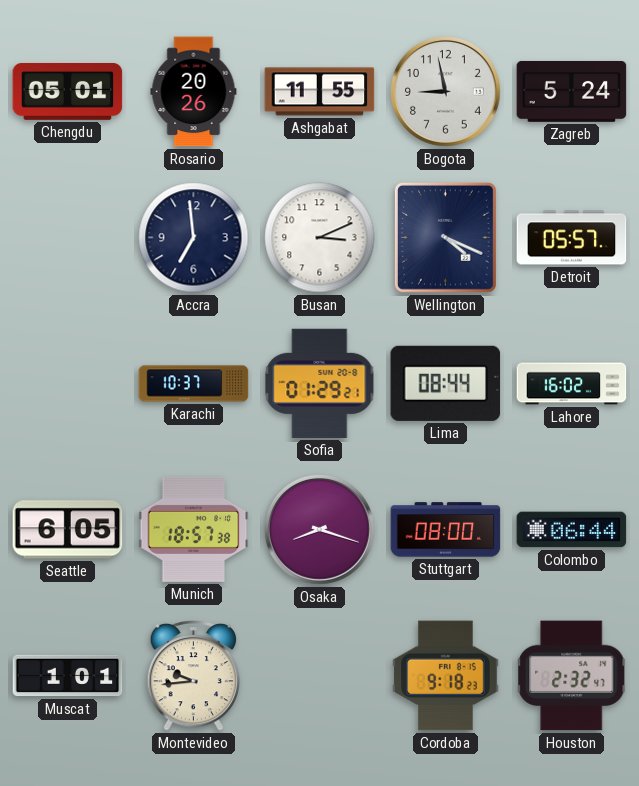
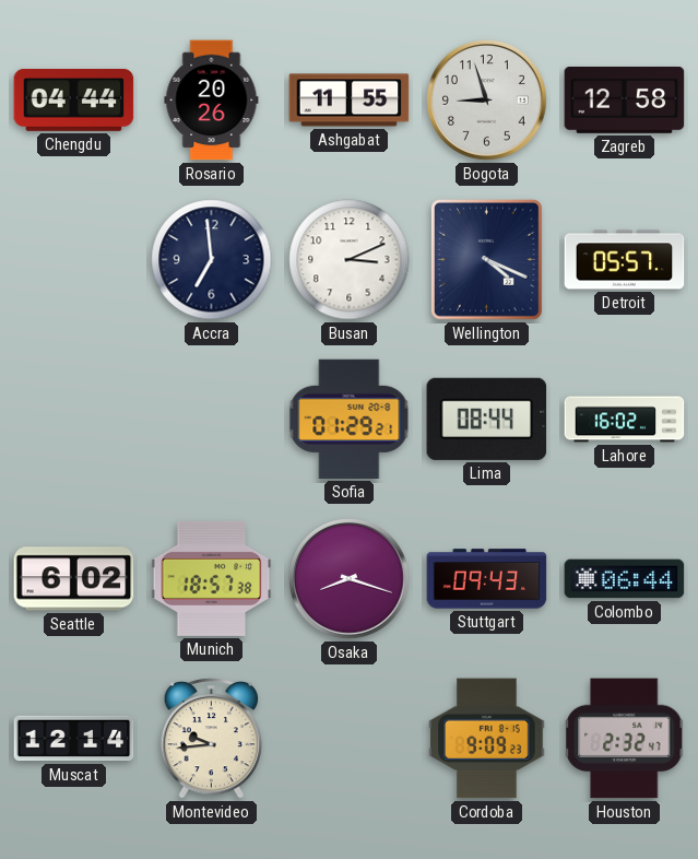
Chengdu: 05:01 -> 04:44 (74, 101)
Bogota: 8:58 -> 8:57 (487, 101)
Zagreb: 5:24 -> 12:58 (625, 99)
Karachi: 10:37 -> none (194, 384)
Seattle: 6:05 -> 6:02 (74, 579)
Stuttgart: 08:00 -> 09:43 (487, 579)
Muscat: 1:01 -> 12:14 (74, 739)
Cordoba: 9:18 -> 9:09 (487, 739)
